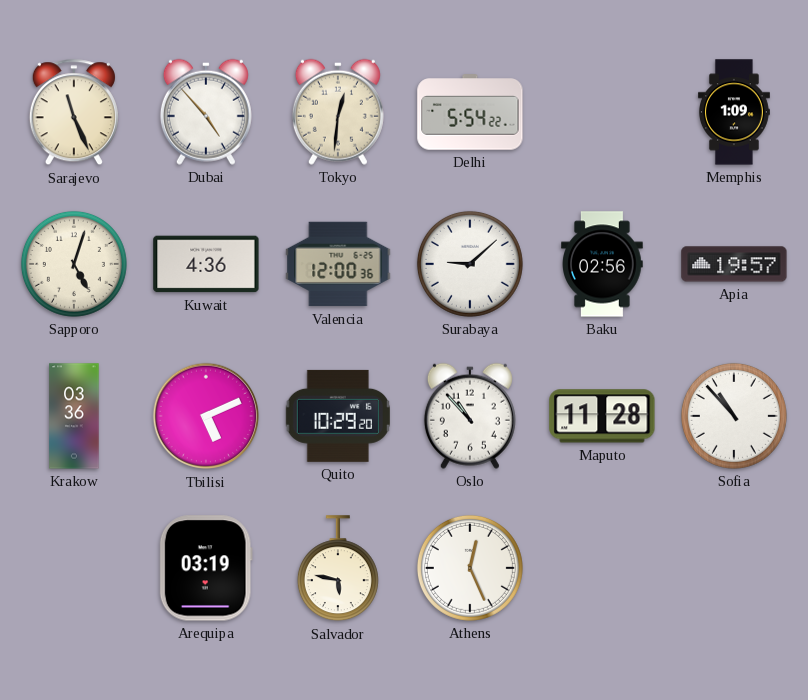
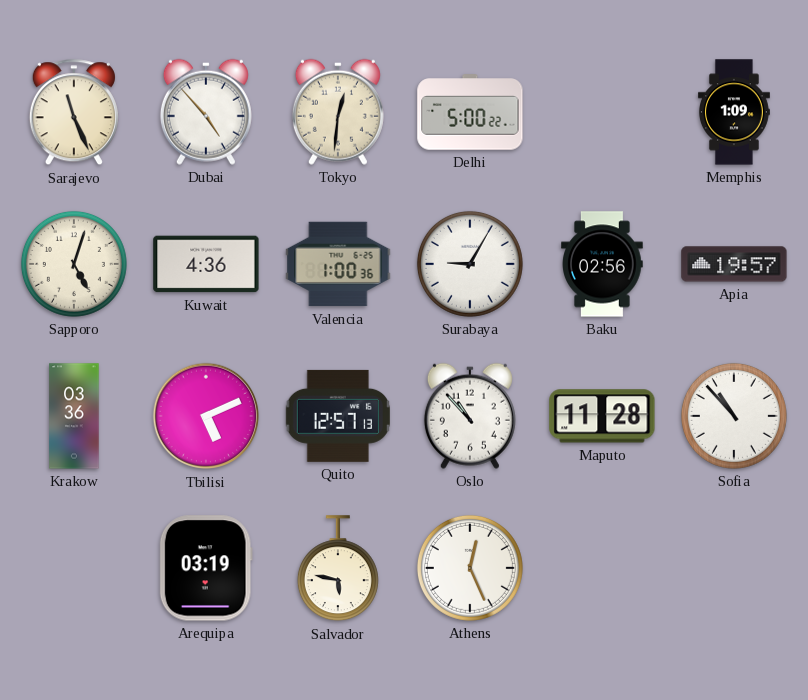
Delhi: 5:54 -> 5:00 (470, 112)
Valencia: 12:00 -> 1:00 (338, 264)
Surabaya: 9:08 -> 9:05 (470, 264)
Quito: 10:29 -> 12:57 (338, 416)
